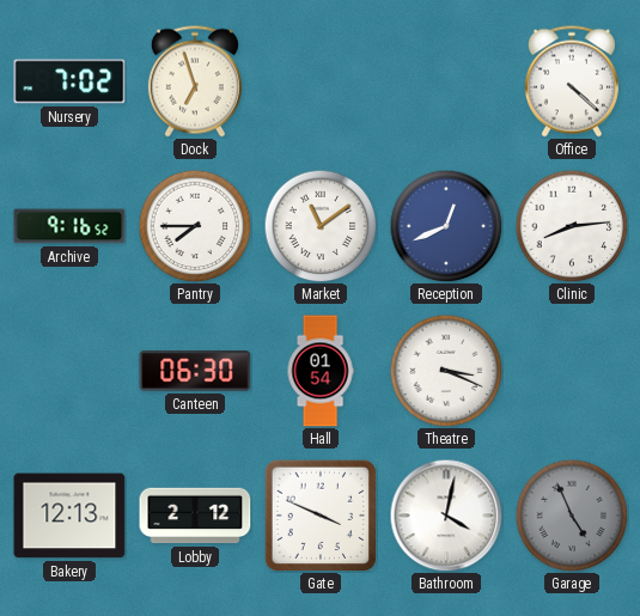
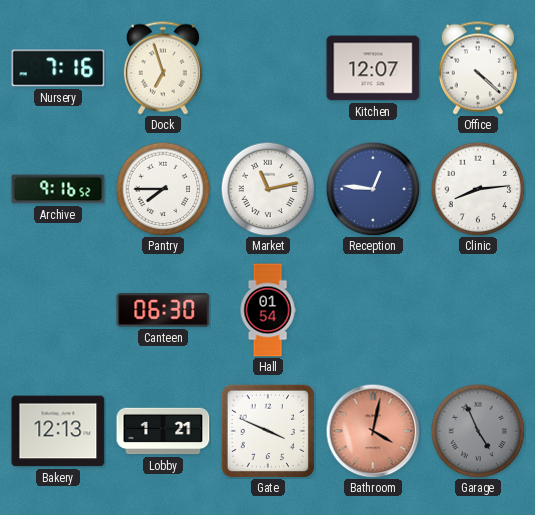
Nursery: 7:02 -> 7:16 (58, 68)
Kitchen: none -> 12:07 (373, 68)
Market: 11:09 -> 11:13 (268, 189)
Reception: 12:41 -> 12:46 (373, 189)
Theatre: 3:19 -> none (446, 371)
Lobby: 2:12 -> 1:21 (163, 431)
Bathroom dial: white -> salmon (373, 431)
